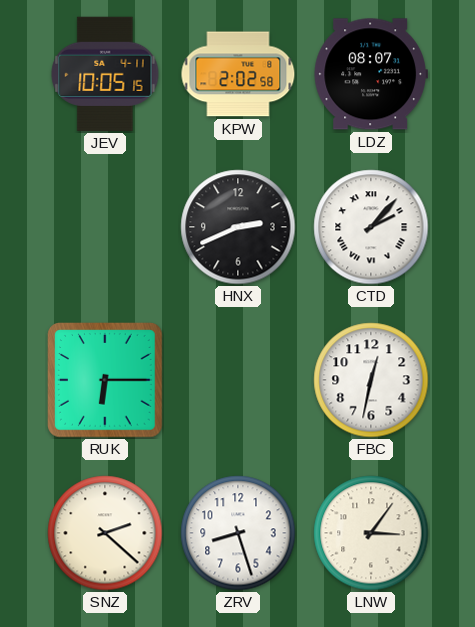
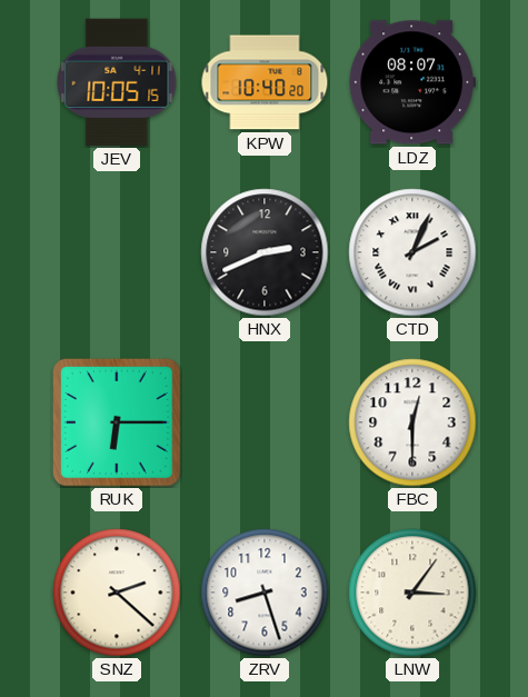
KPW: 2:02 -> 10:40 (265, 82)
CTD: 2:07 -> 2:04 (412, 252)
FBC: 12:32 -> 12:30 (412, 422)
